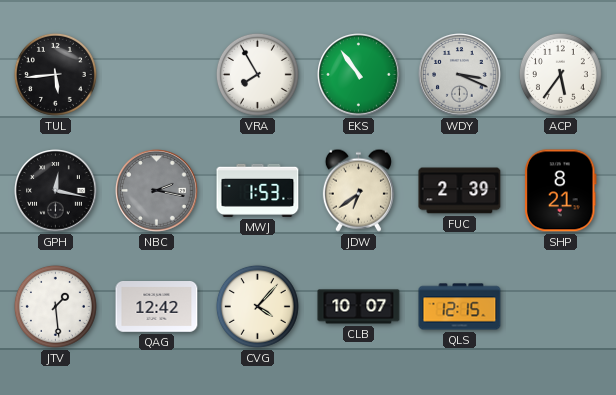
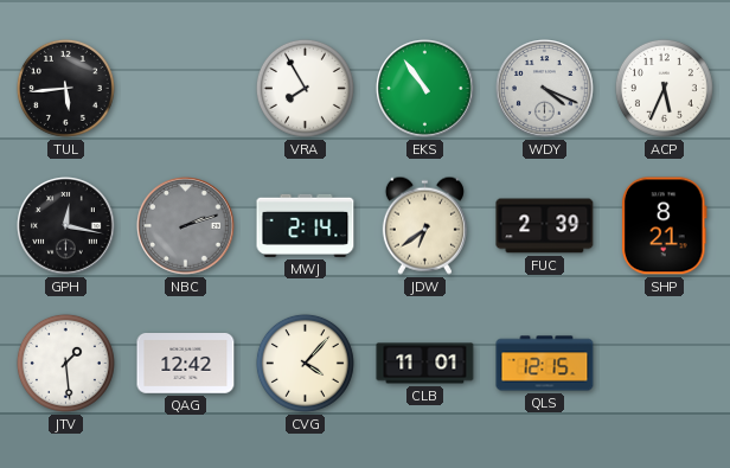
WDY: 3:19 -> 4:19 (545, 89)
ACP: 5:36 -> 5:34 (664, 88)
NBC: 2:17 -> 2:12 (186, 226)
MWJ: 1:53 -> 2:14 (306, 225)
CLB: 10:07 -> 11:01 (425, 364)
